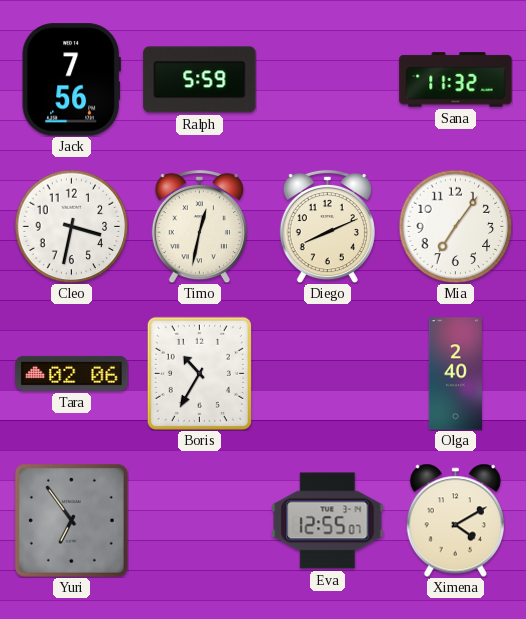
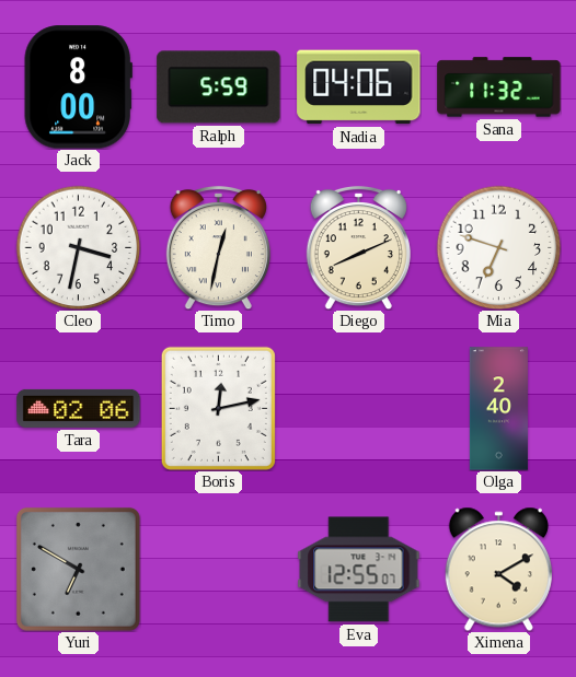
Jack: 7:56 -> 8:00 (78, 87)
Nadia: none -> 04:06 (359, 87)
Mia: 7:06 -> 6:48 (498, 247)
Boris: 10:35 -> 12:13 (218, 408)
Yuri: 6:54 -> 6:50 (78, 569)
